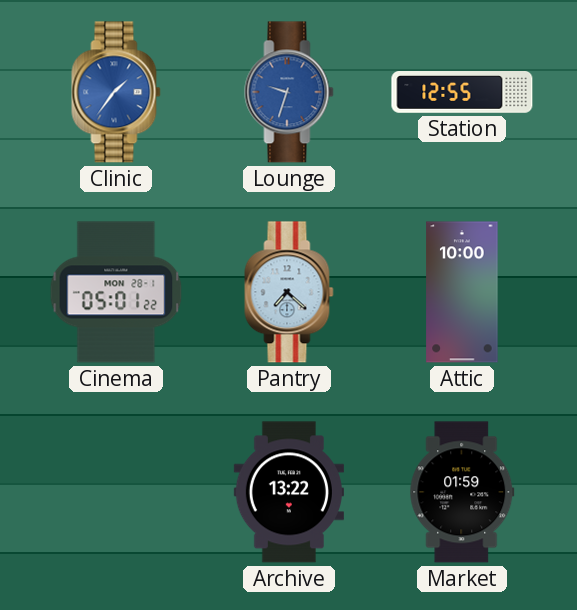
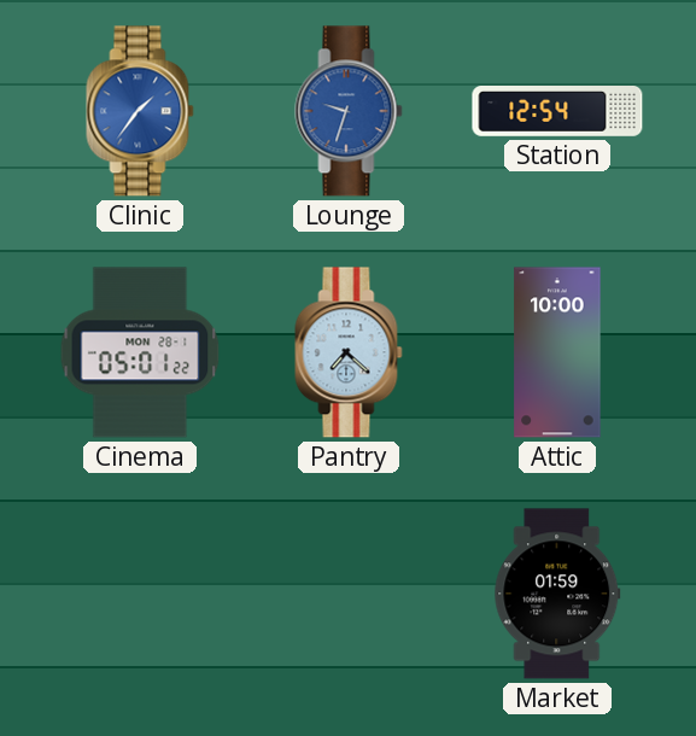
Station: 12:55 -> 12:54 (557, 112)
Archive: 13:22 -> none (289, 492)
